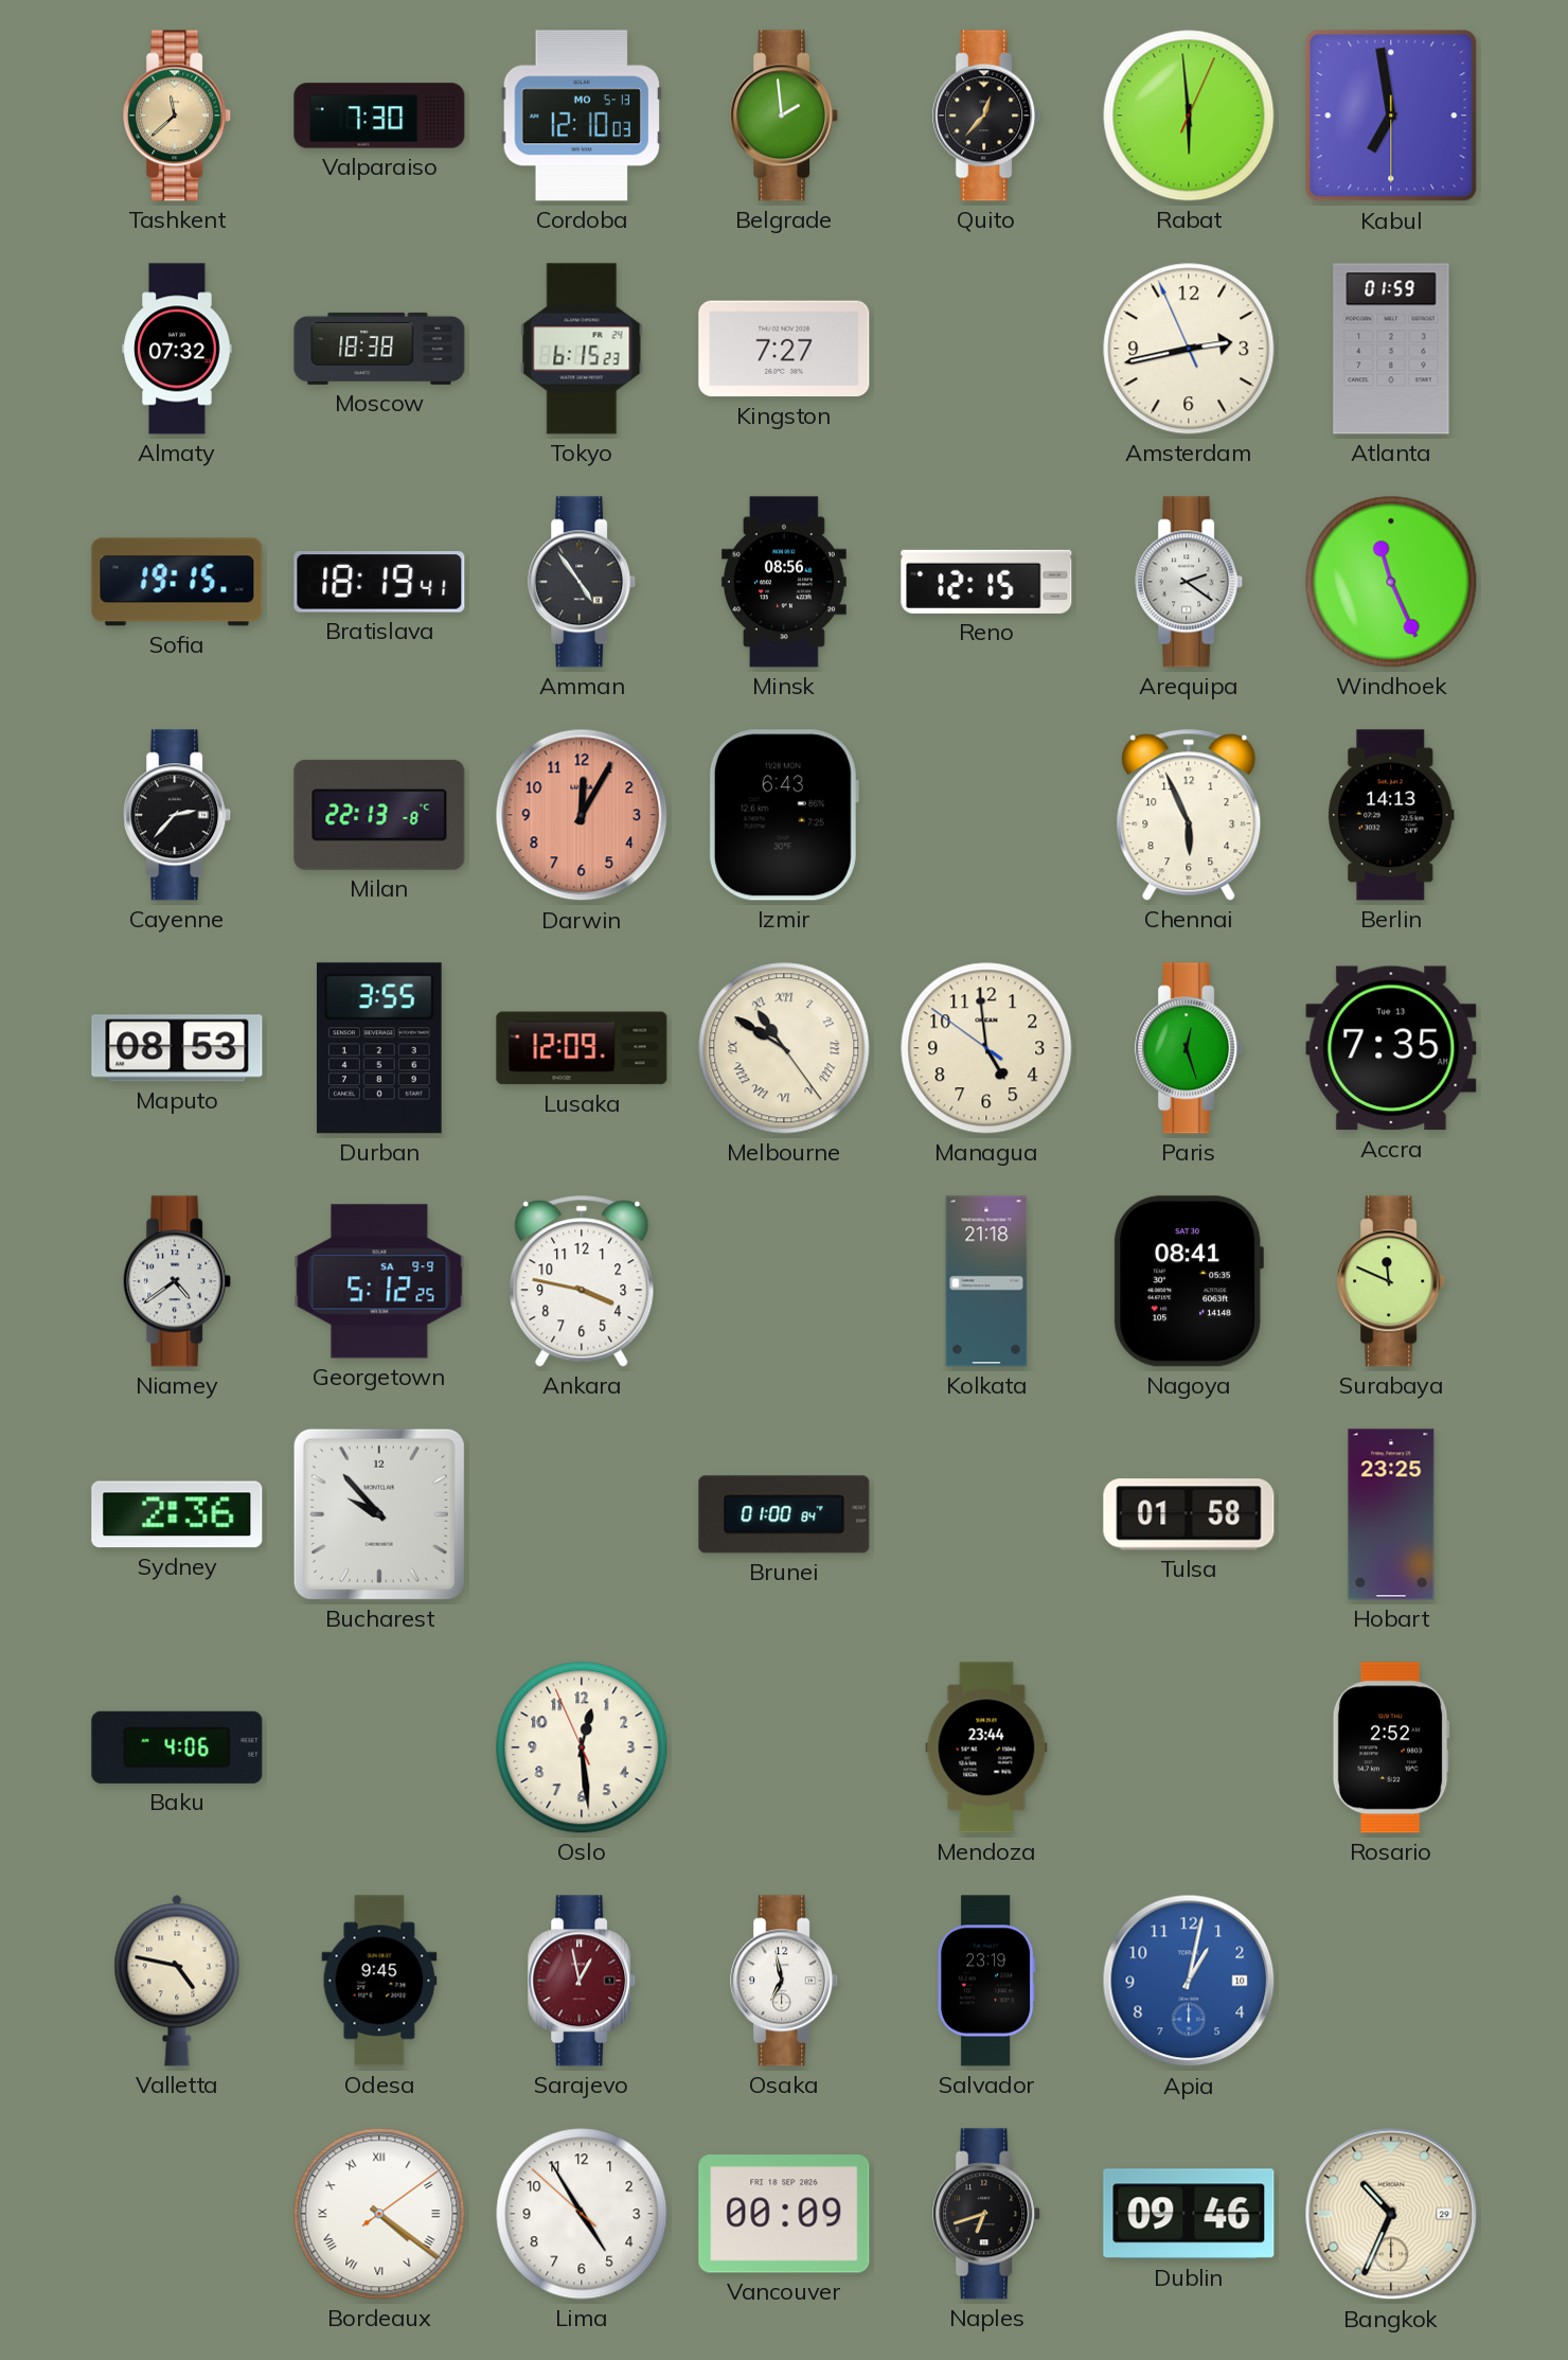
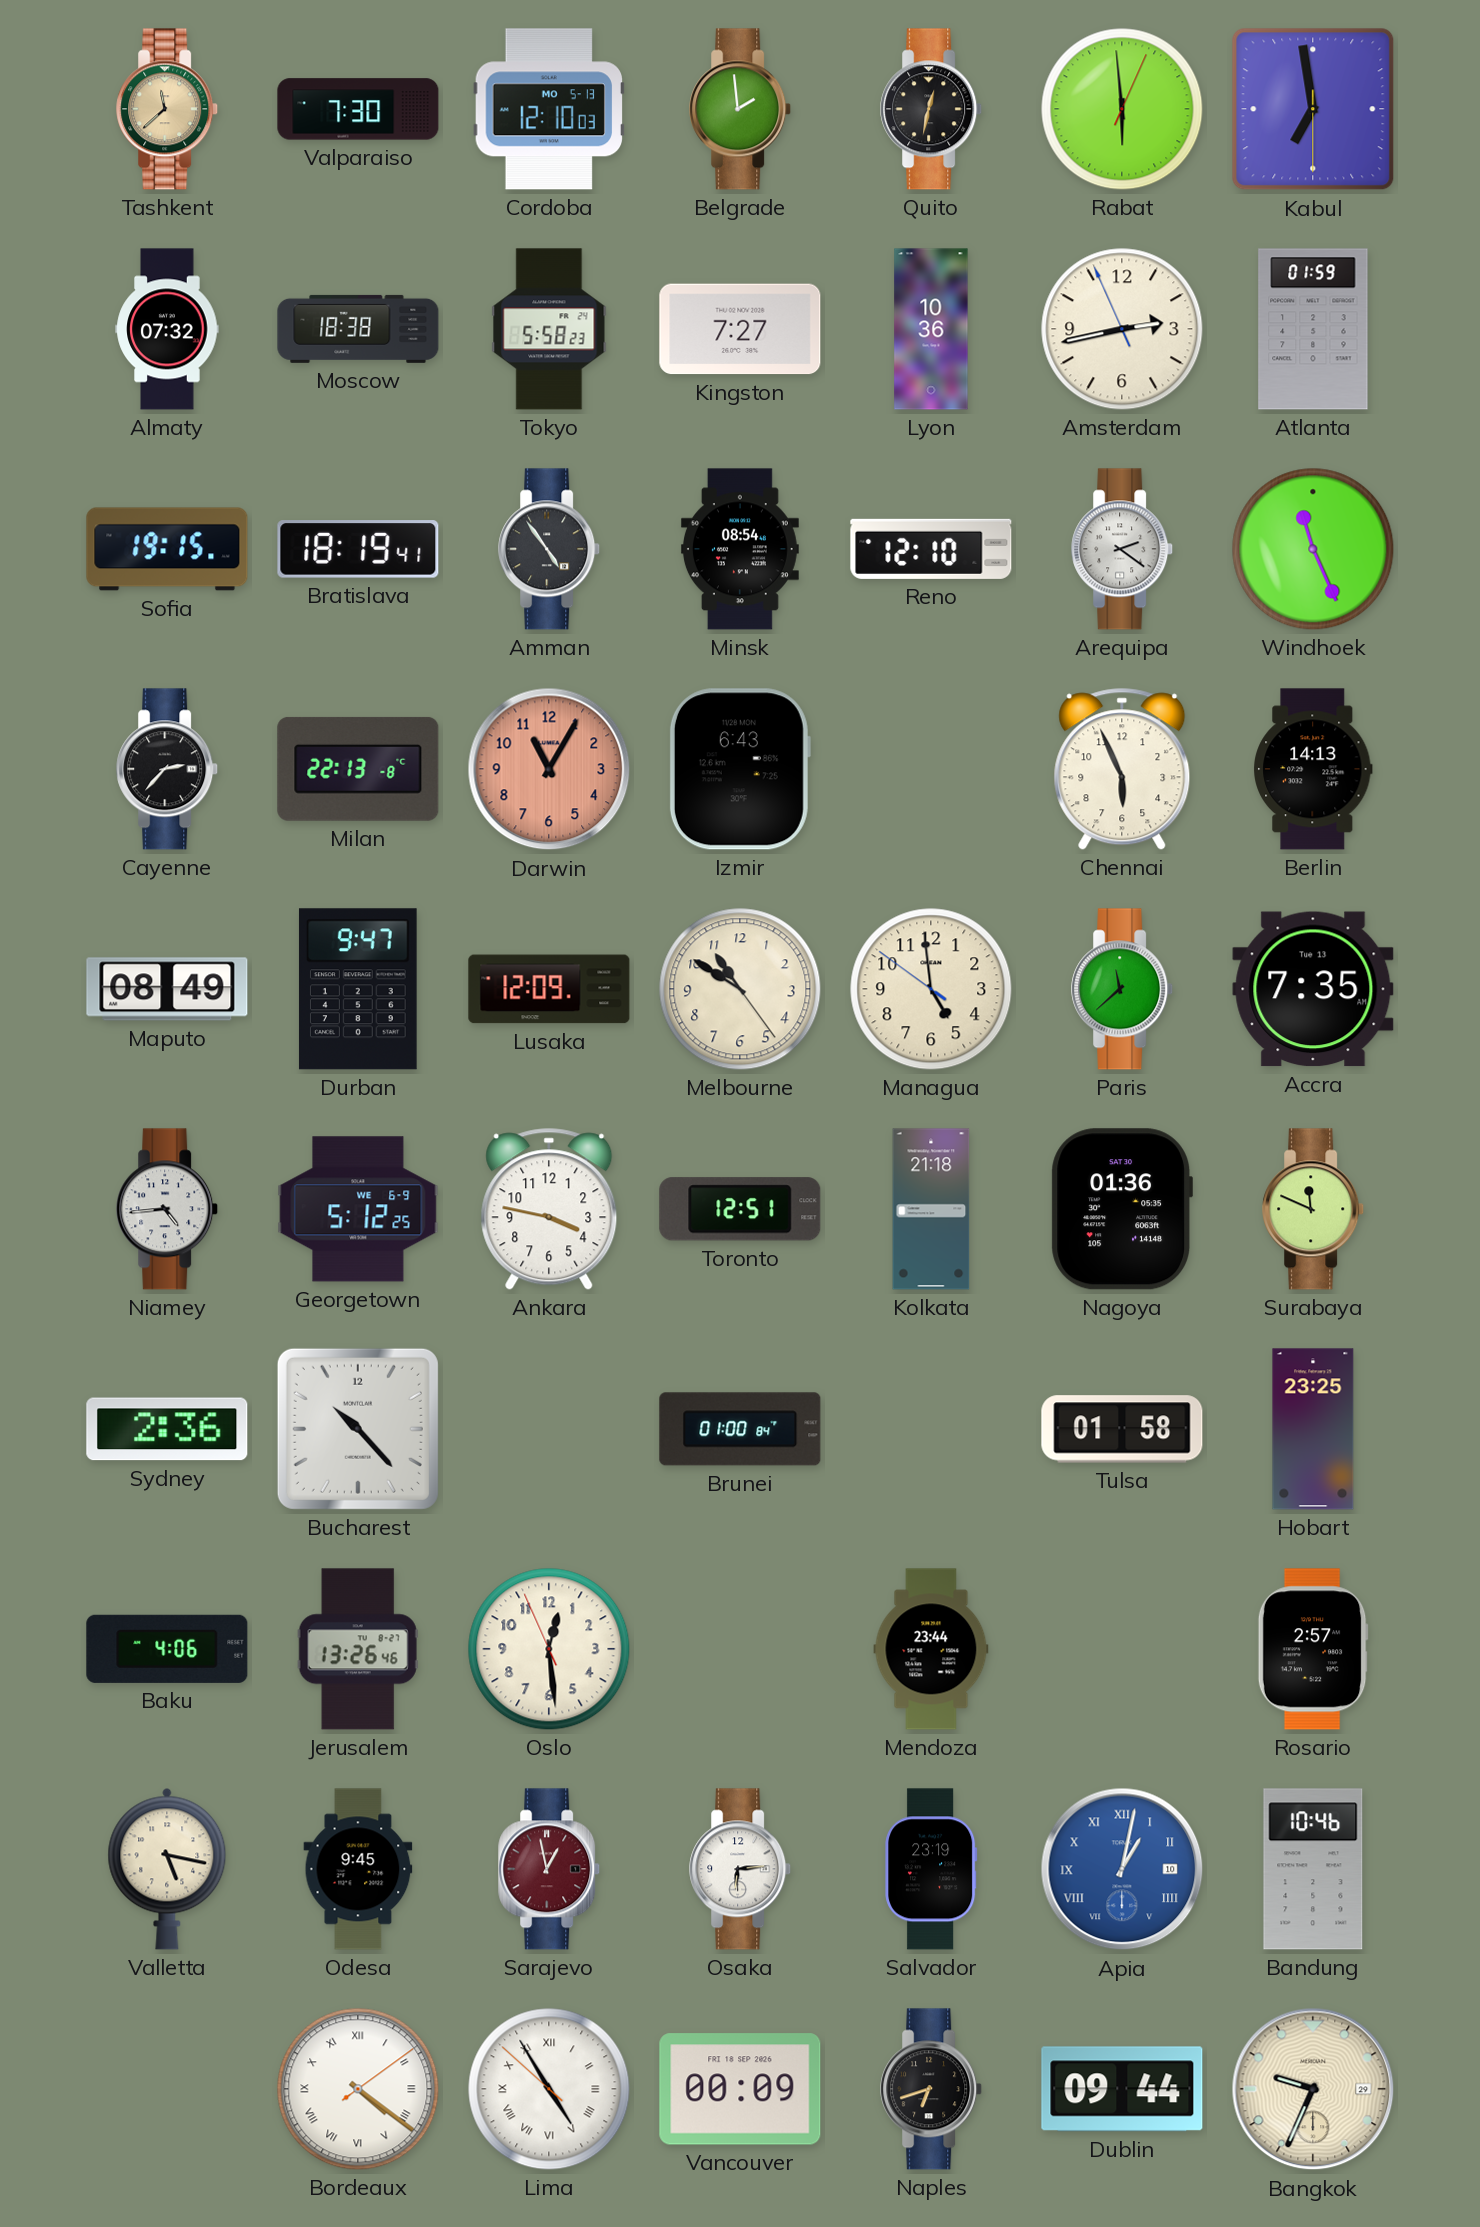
Quito: 12:37 -> 12:32 (932, 109)
Tokyo: 6:15 -> 5:58 (549, 329)
Lyon: none -> 10:36 (931, 329)
Minsk: 08:56 -> 08:54 (740, 549)
Reno: 12:15 -> 12:10 (931, 549)
Darwin: 12:05 -> 11:05 (549, 769)
Maputo: 08:53 -> 08:49 (167, 989)
Durban: 3:55 -> 9:47 (358, 989)
Melbourne numerals: Roman -> Arabic (740, 989)
Paris: 12:27 -> 11:38 (1123, 989)
Niamey: 4:39 -> 4:44 (168, 1209)
Georgetown date: SA 9-9 -> WE 6-9 (358, 1209)
Toronto: none -> 12:51 (740, 1209)
Nagoya: 08:41 -> 01:36 (1122, 1209)
Bucharest: 9:53 -> 10:23 (358, 1429)
Jerusalem: none -> 13:26 (358, 1649)
Rosario: 2:52 -> 2:57 (1313, 1649)
Valletta: 4:47 -> 5:17 (167, 1869)
Osaka: 6:58 -> 6:14 (741, 1869)
Apia numerals: Arabic -> Roman (1122, 1869)
Bandung: none -> 10:46 (1313, 1869)
Lima numerals: Arabic -> Roman (549, 2089)
Dublin: 09:46 -> 09:44 (1122, 2089)
Bangkok: 10:34 -> 9:34 (1313, 2089)
